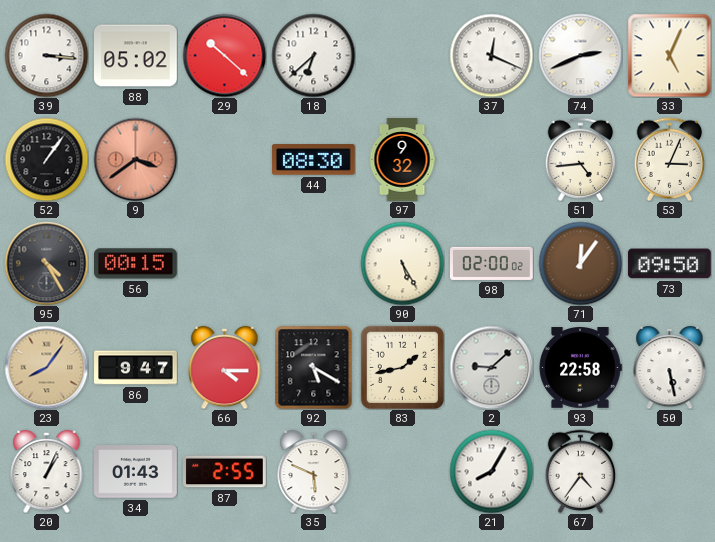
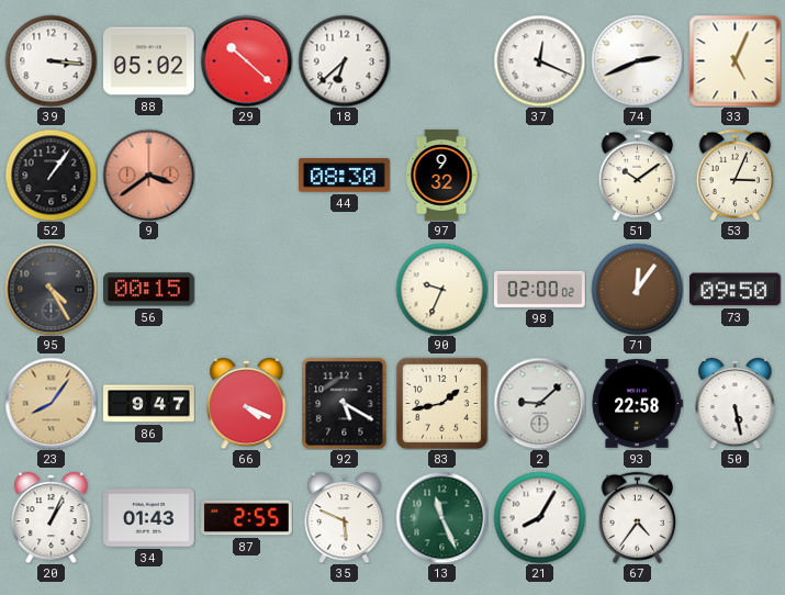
51: 4:44 -> 10:09 (638, 175)
90: 5:25 -> 9:34 (441, 289)
66: 4:15 -> 4:19 (247, 403)
13: none -> 11:26 (441, 517)
